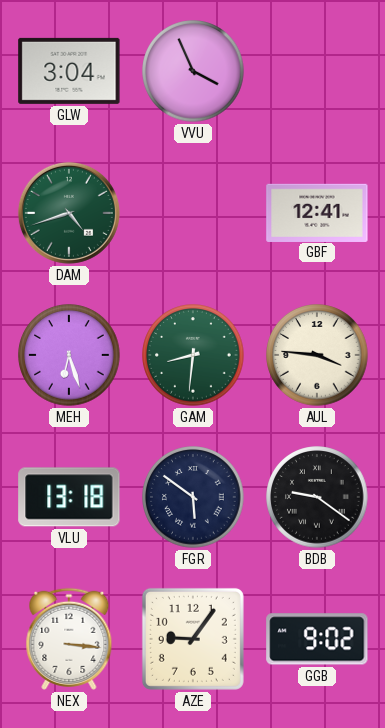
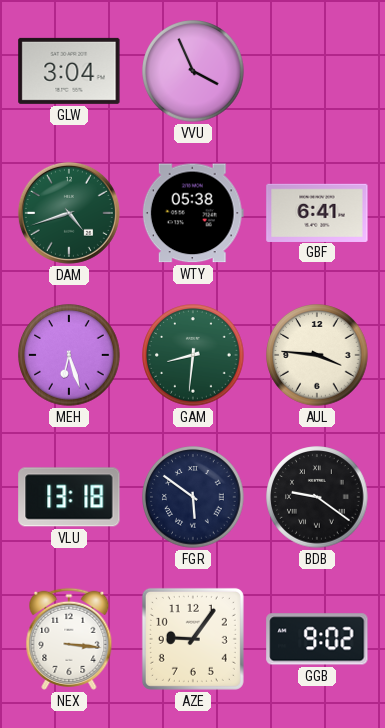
WTY: none -> 05:38 (193, 213)
GBF: 12:41 -> 6:41 (317, 212)
